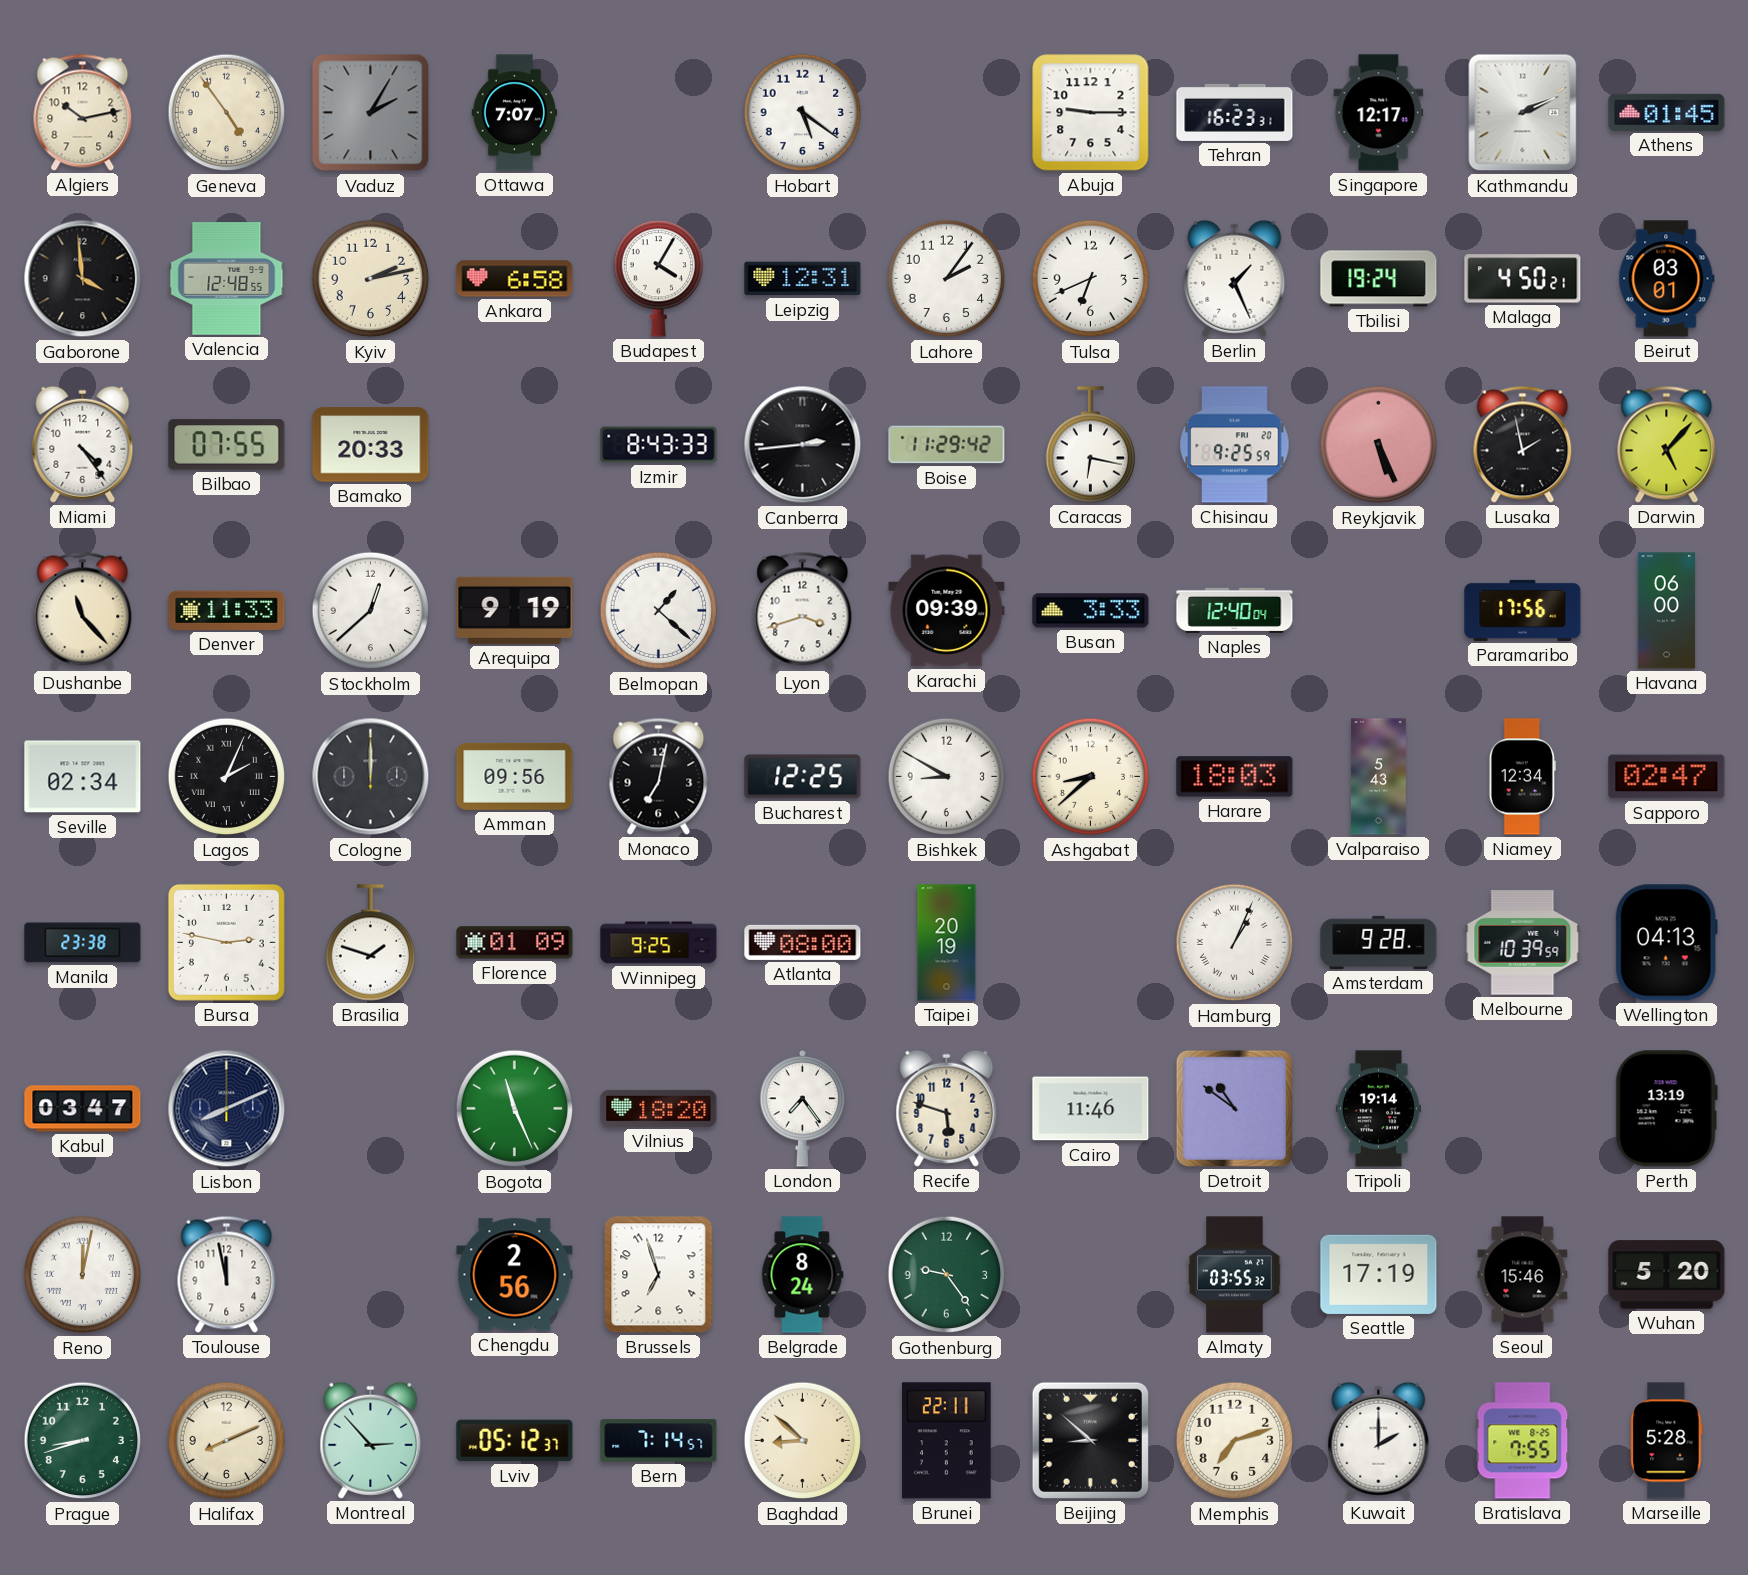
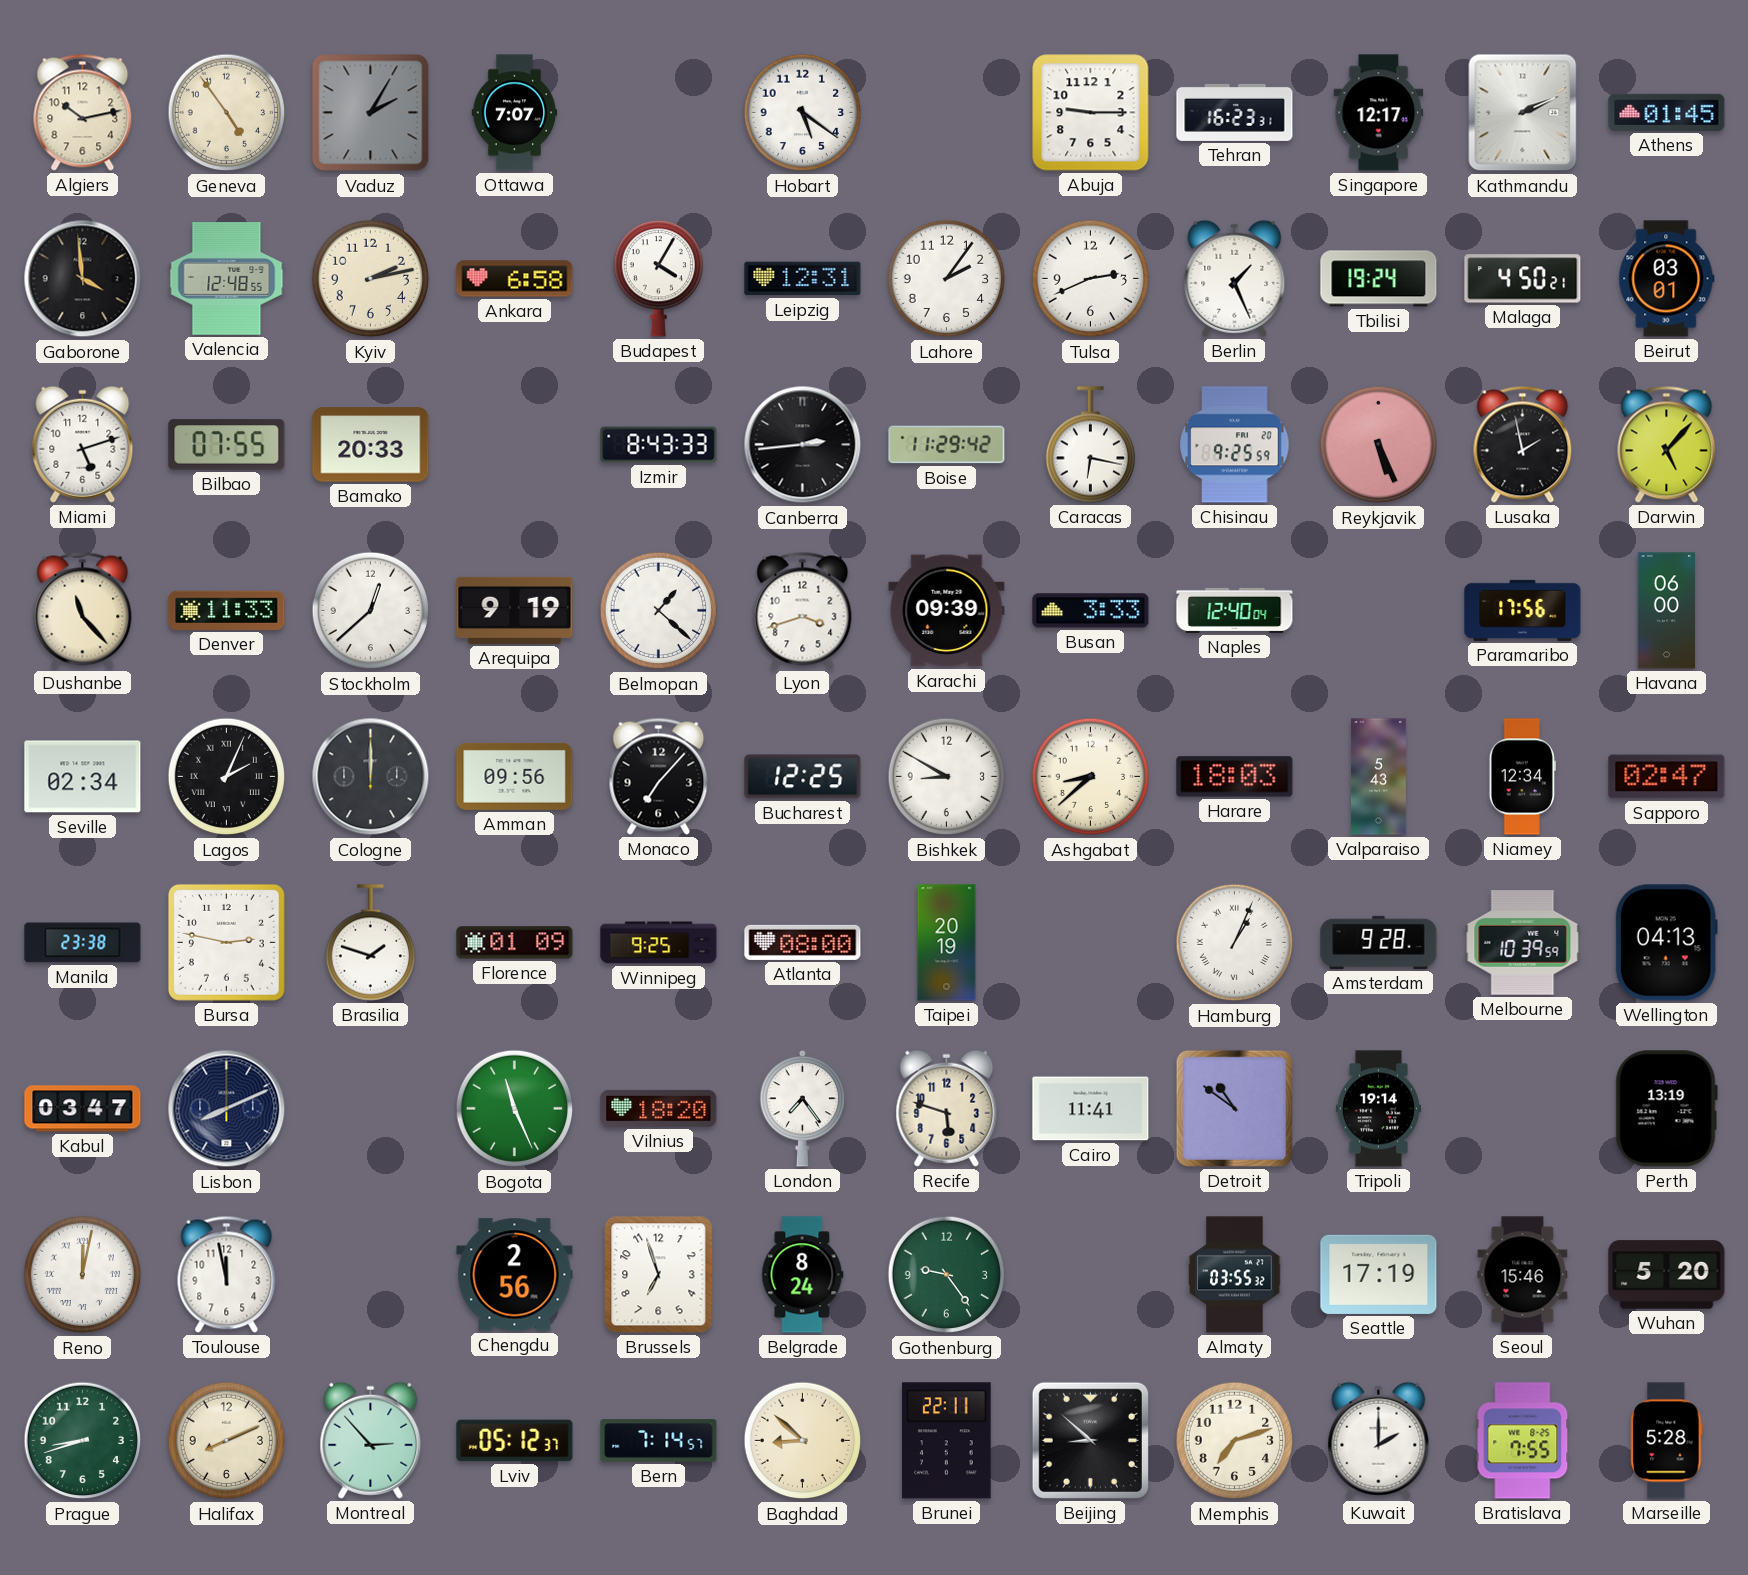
Tulsa: 6:41 -> 2:41 (1091, 279)
Miami: 4:24 -> 5:12 (83, 444)
Monaco: 7:02 -> 7:07 (659, 776)
Cairo: 11:46 -> 11:41 (1091, 1109)
